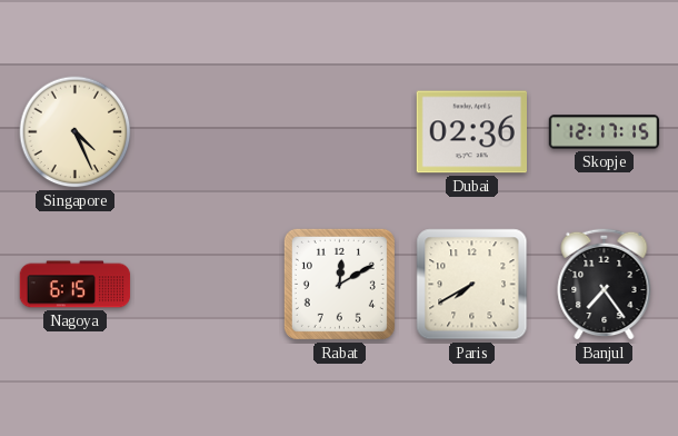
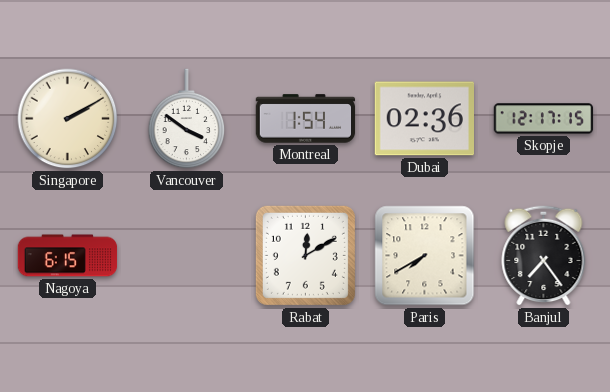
Singapore: 4:26 -> 2:10 (68, 119)
Vancouver: none -> 3:51 (187, 119)
Montreal: none -> 1:54 (306, 119)
